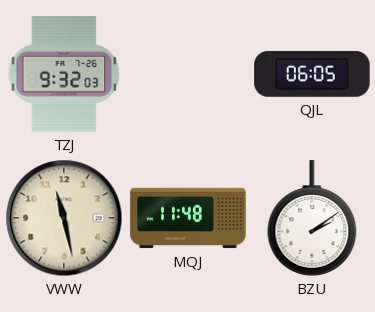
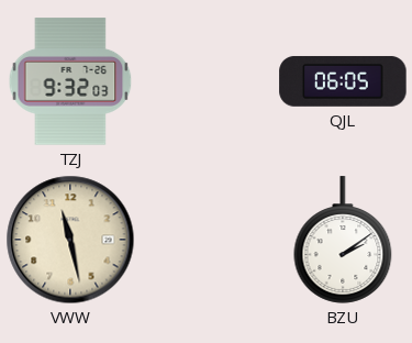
MQJ: 11:48 -> none (188, 218)
